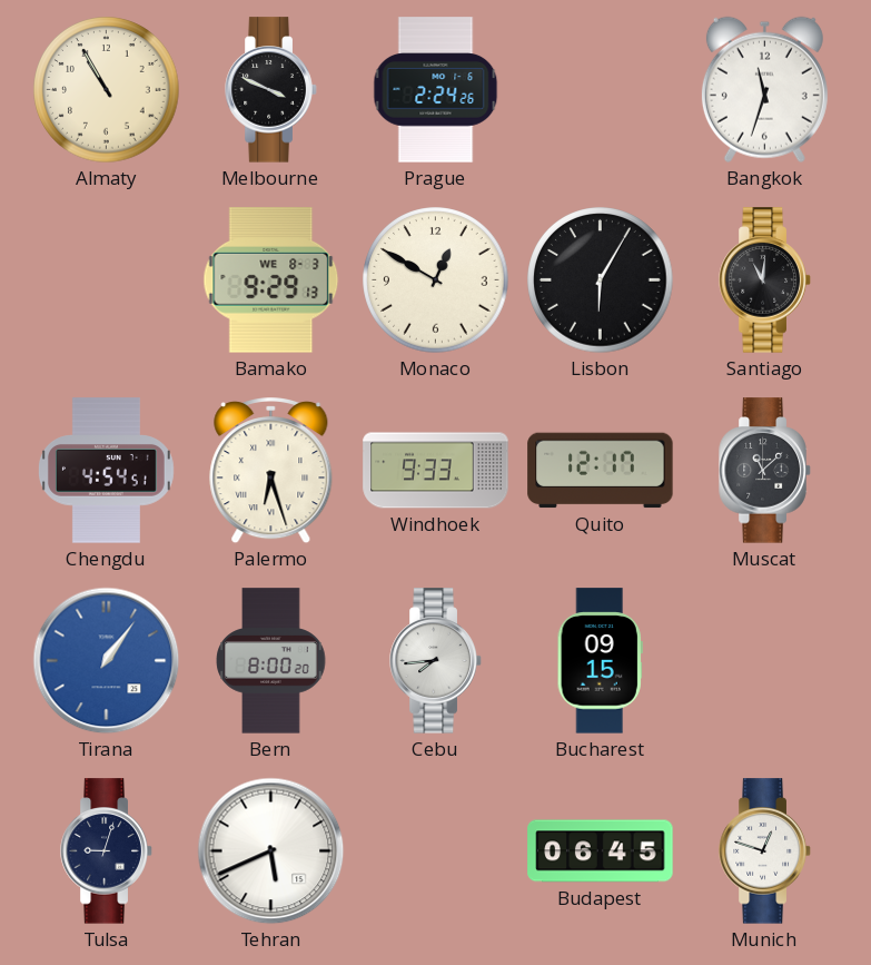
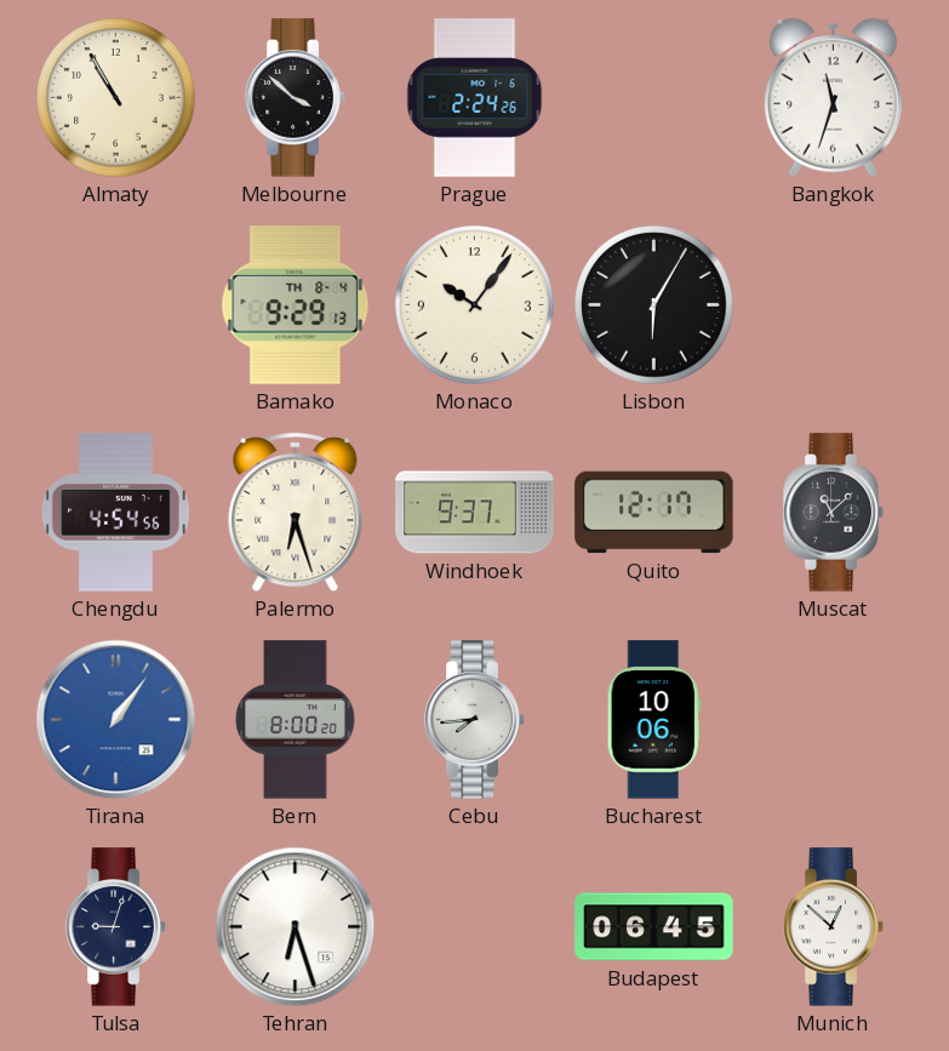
Melbourne: 3:49 -> 3:52 (296, 98)
Bamako date: WE 8-3 -> TH 8-4 (296, 305)
Monaco: 12:50 -> 10:06 (475, 305)
Santiago: 11:01 -> none (765, 280)
Chengdu: 4:54:51 -> 4:54:56 (115, 513)
Windhoek: 9:33 -> 9:37 (475, 513)
Bucharest: 09:15 -> 10:06 (653, 720)
Tehran: 5:41 -> 6:27 (296, 927)
Munich: 12:48 -> 12:52 (834, 927)
